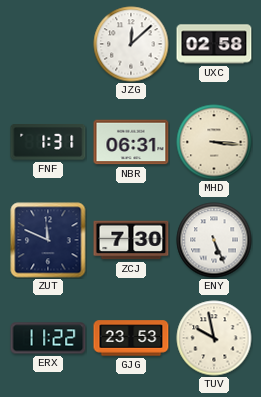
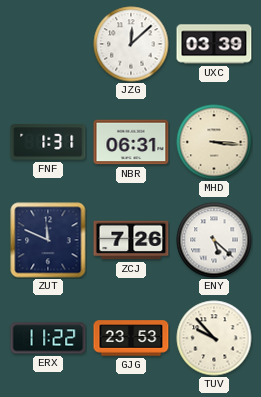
UXC: 02:58 -> 03:39 (214, 44)
ZCJ: 7:30 -> 7:26 (131, 240)
ENY: 5:26 -> 5:22 (214, 240)
TUV: 9:58 -> 9:53 (214, 338)
